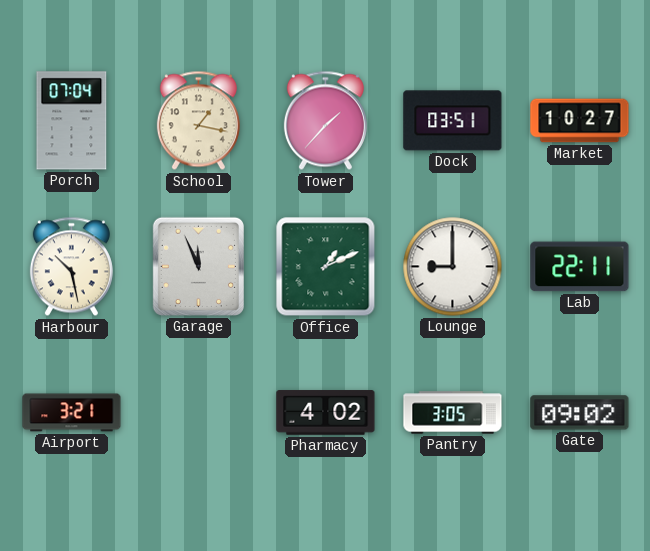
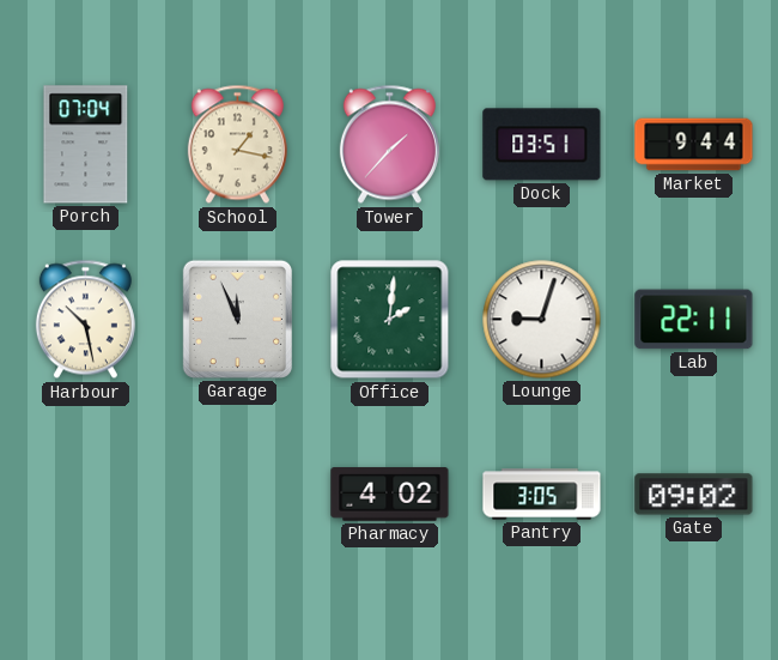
Market: 10:27 -> 9:44 (694, 145)
Office: 1:11 -> 2:01 (390, 320)
Lounge: 9:00 -> 9:03 (542, 320)
Airport: 3:21 -> none (72, 413)
